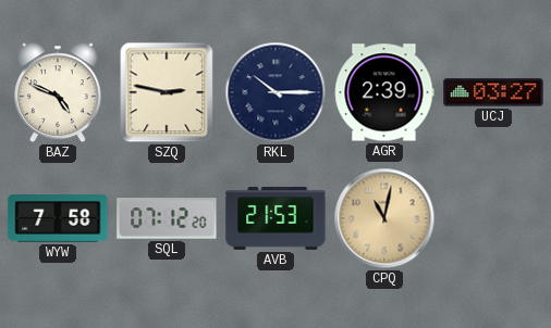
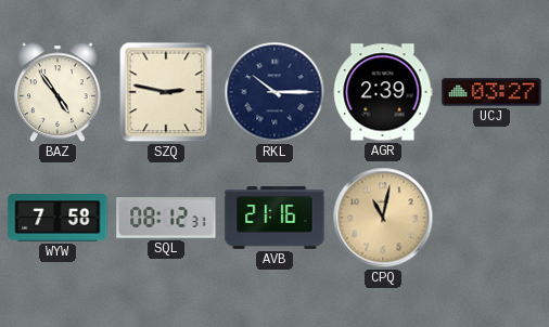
BAZ: 4:49 -> 4:54 (58, 92)
SQL: 07:12 -> 08:12 (166, 218)
AVB: 21:53 -> 21:16 (274, 218)
